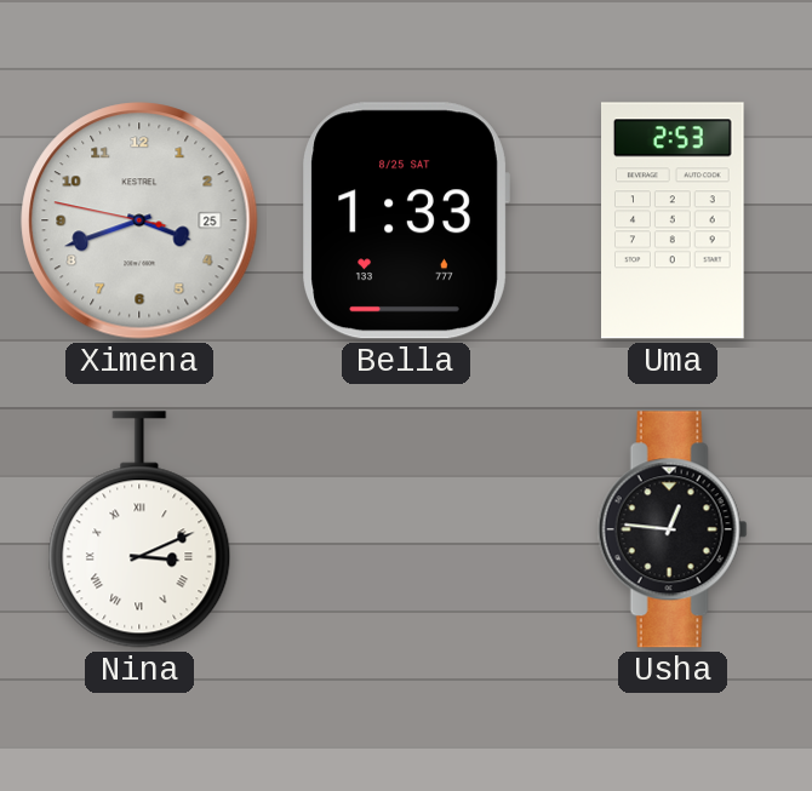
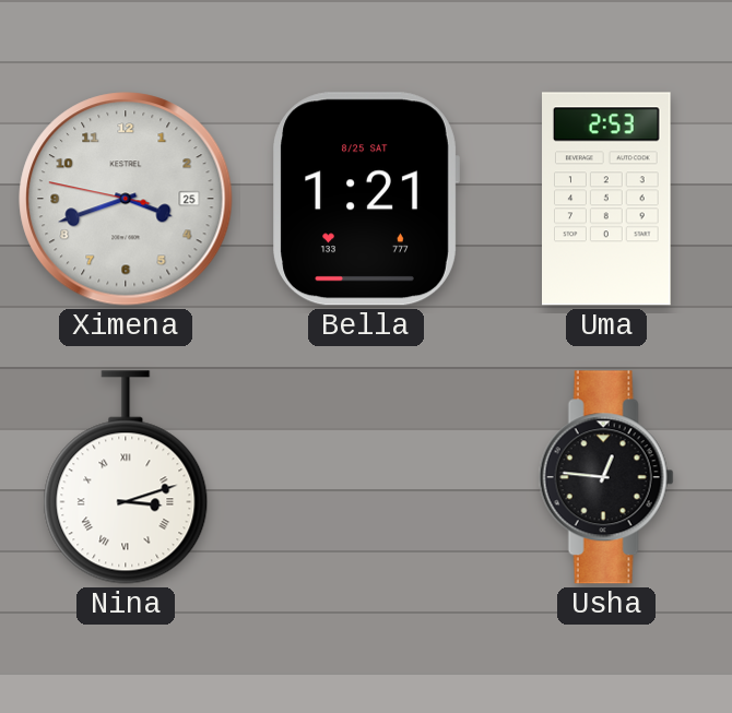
Bella: 1:33 -> 1:21 (366, 199)
Nina: 3:11 -> 3:12 (126, 477)
